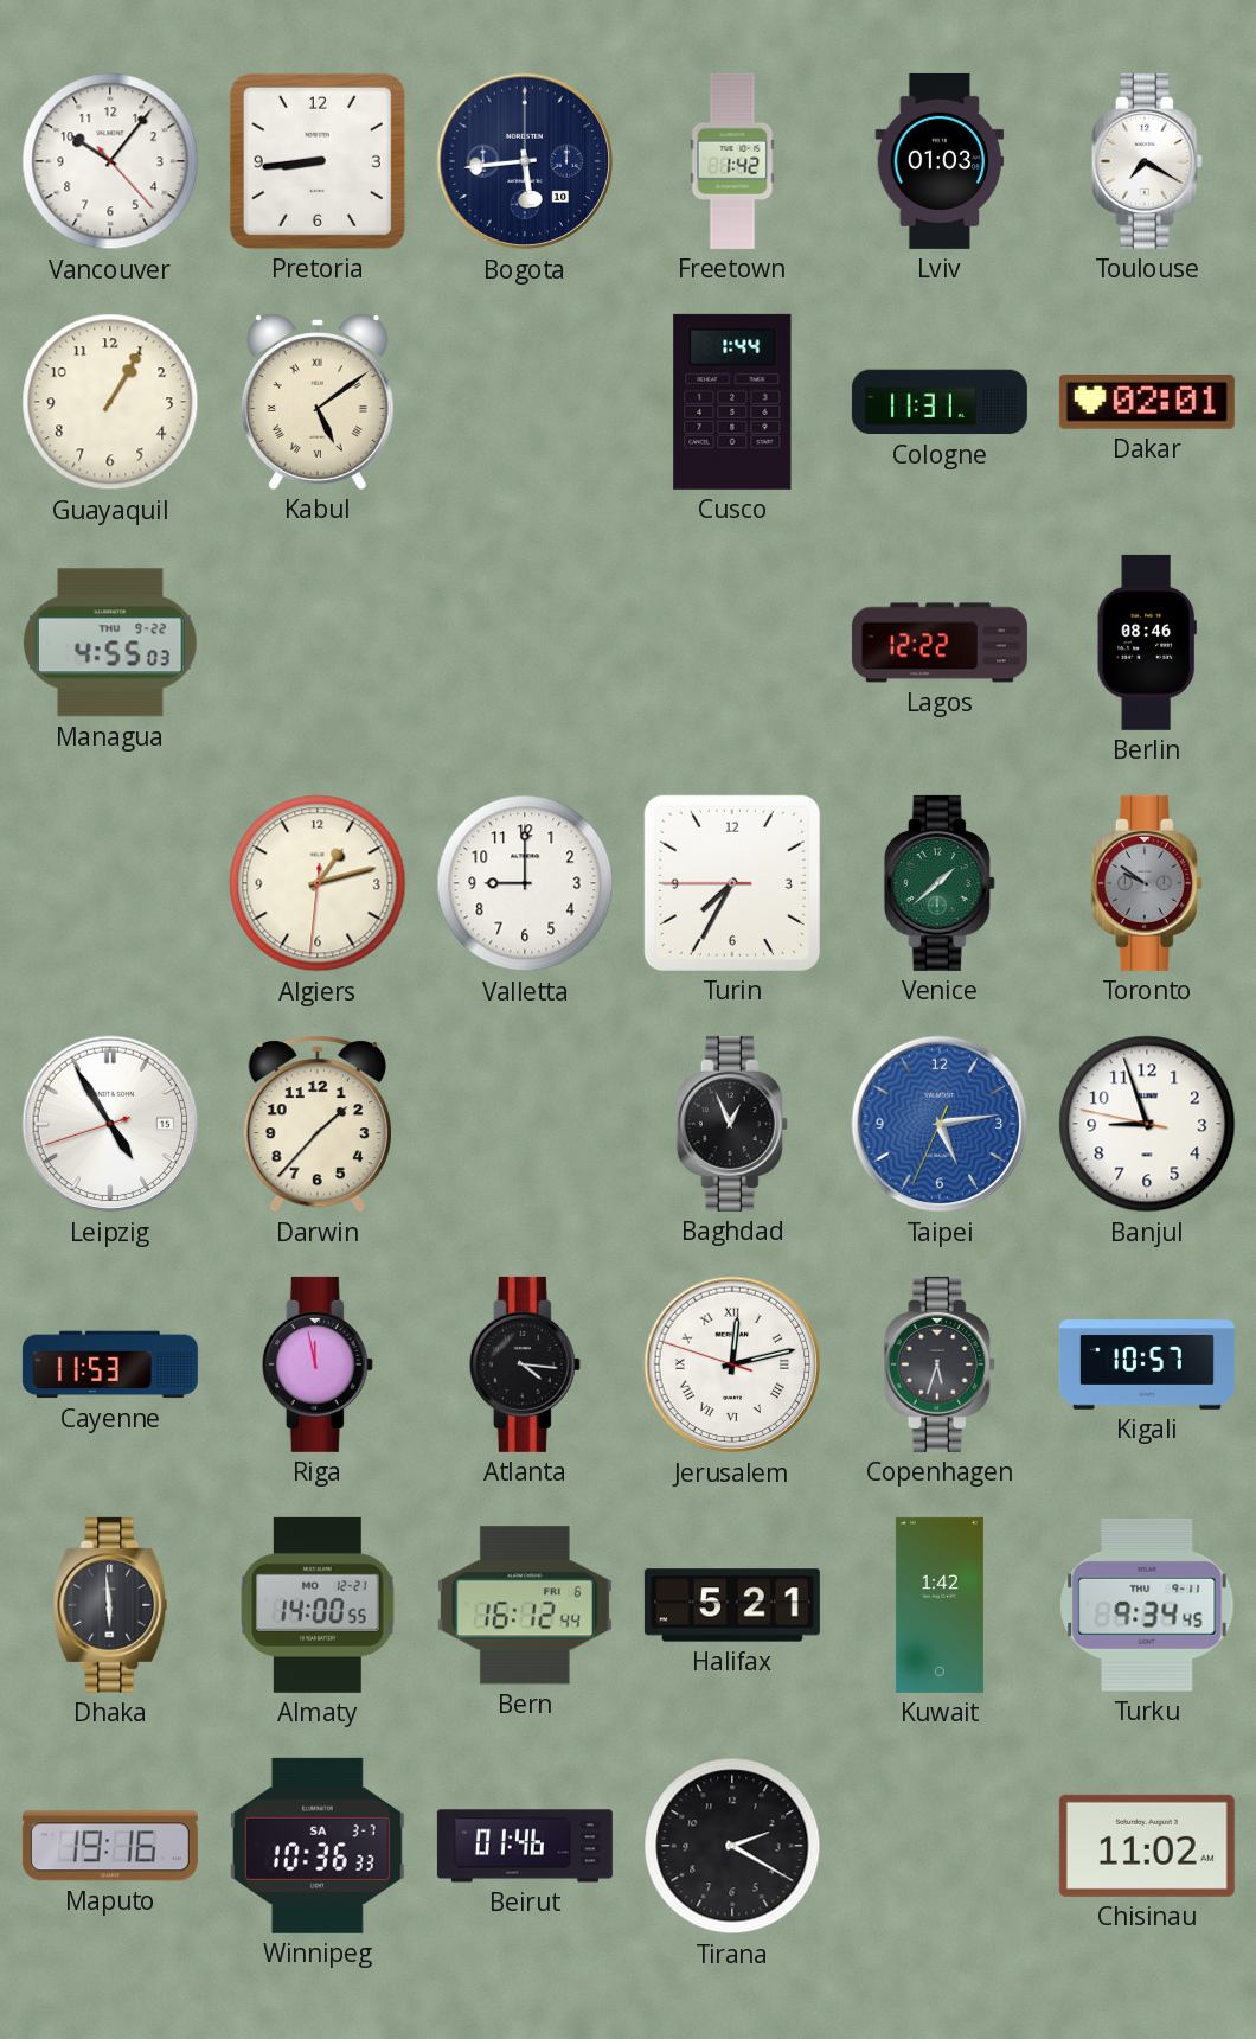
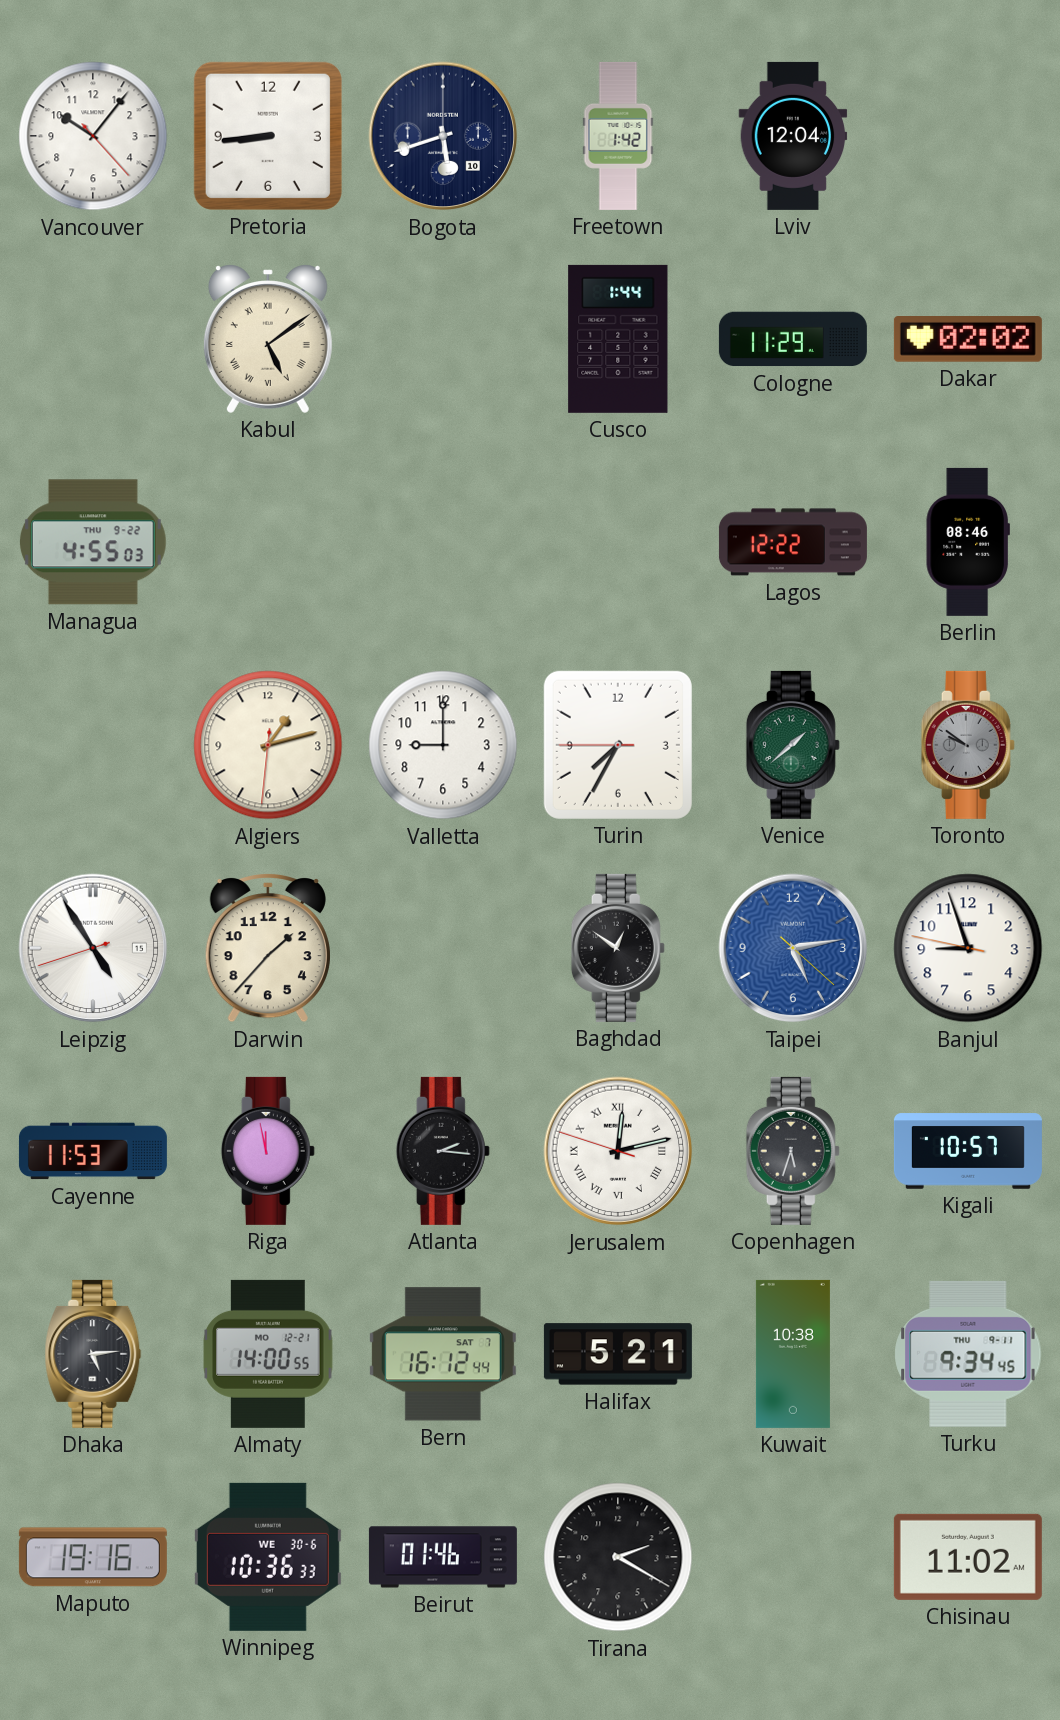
Bogota: 5:44 -> 5:42 (443, 136)
Lviv: 01:03 -> 12:04 (793, 136)
Toulouse: 7:20 -> none (1147, 161)
Guayaquil: 1:05 -> none (110, 402)
Cologne: 11:31 -> 11:29 (793, 339)
Dakar: 02:01 -> 02:02 (968, 340)
Baghdad: 12:56 -> 12:51 (618, 948)
Taipei: 5:13:34 -> 5:13:22 (793, 948)
Atlanta: 4:16 -> 2:16 (443, 1151)
Dhaka: 5:59 -> 5:14 (93, 1354)
Bern date: FRI 6 -> SAT 7 (443, 1354)
Kuwait: 1:42 -> 10:38 (793, 1354)
Winnipeg date: SA 3-7 -> WE 30-6 (268, 1557)
